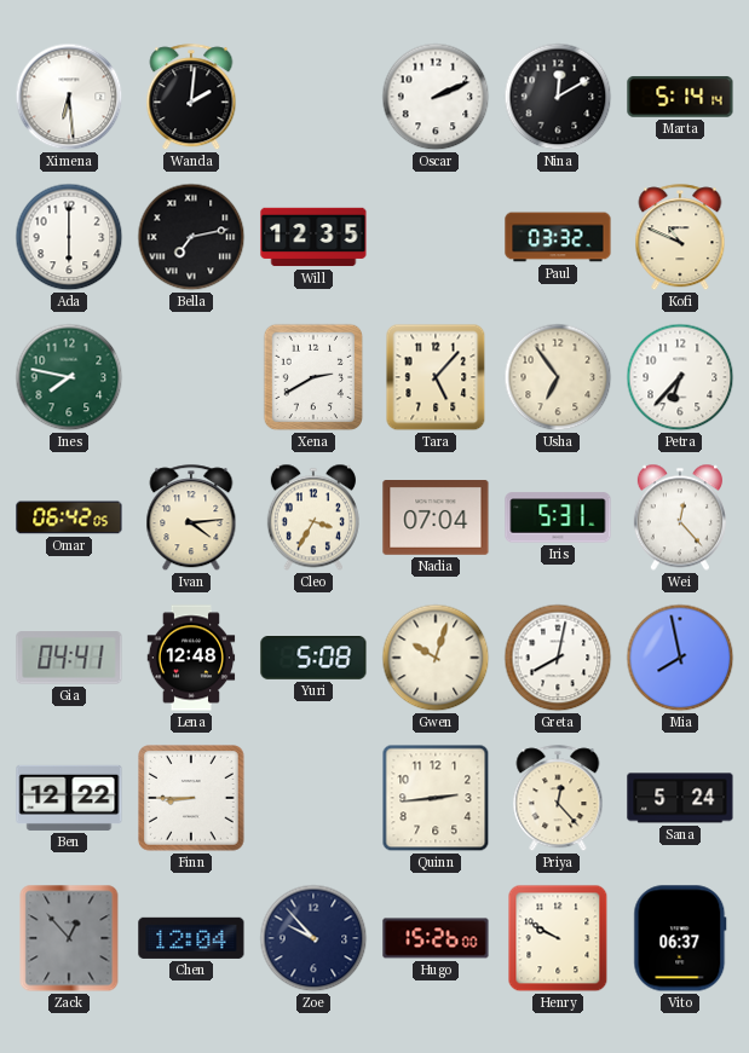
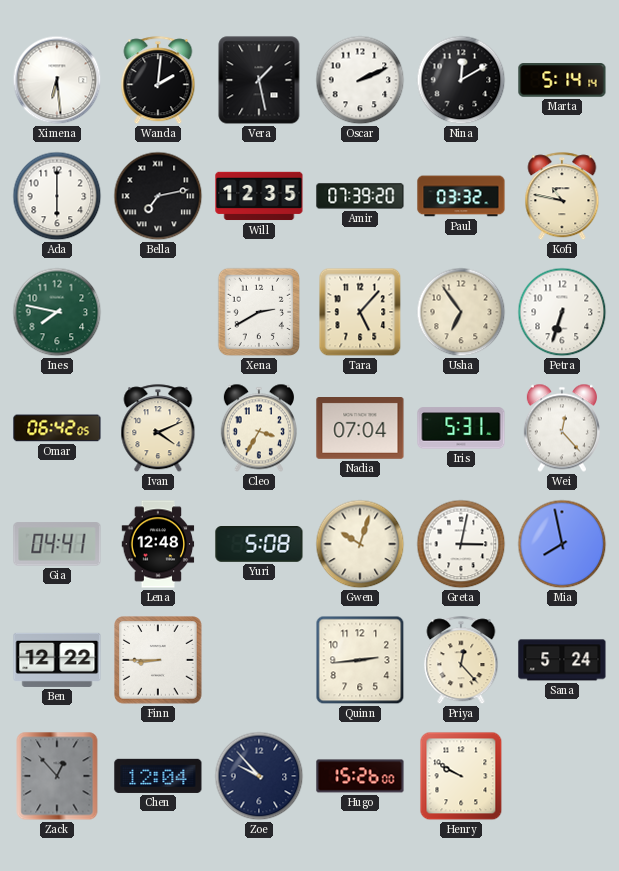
Vera: none -> 1:28 (259, 80)
Amir: none -> 07:39 (360, 196)
Kofi: 10:49 -> 10:47 (562, 197)
Petra: 6:37 -> 6:33 (562, 312)
Ivan: 4:14 -> 4:11 (158, 429)
Greta: 8:02 -> 3:02 (461, 544)
Vito: 06:37 -> none (680, 938)
